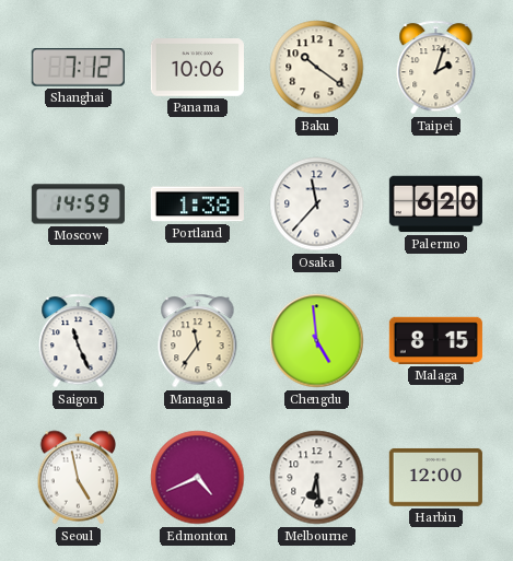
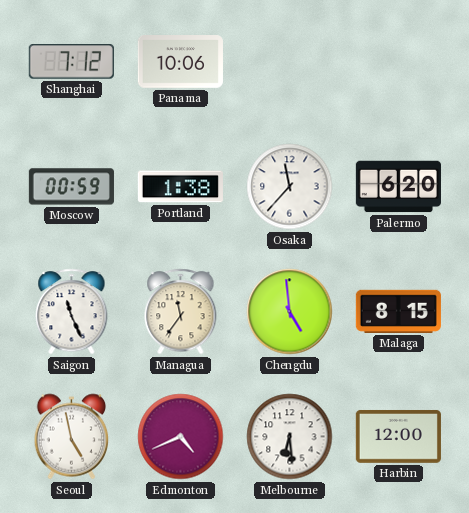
Baku: 10:21 -> none (317, 68)
Taipei: 2:03 -> none (436, 68)
Moscow: 14:59 -> 00:59 (71, 187)
